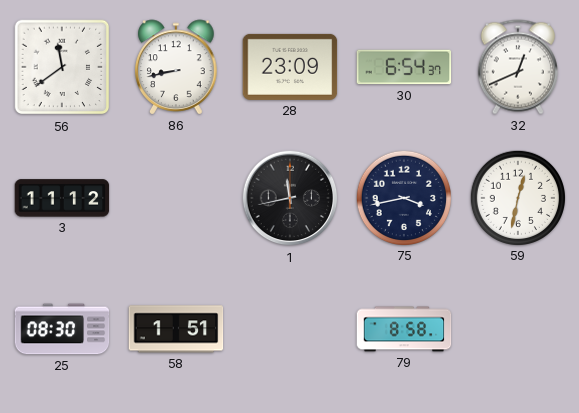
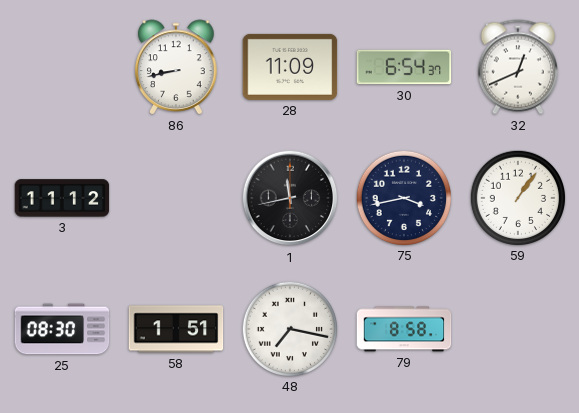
56: 11:39 -> none (62, 67)
28: 23:09 -> 11:09 (290, 67)
59: 12:32 -> 1:06 (517, 197)
48: none -> 7:17 (289, 328)
